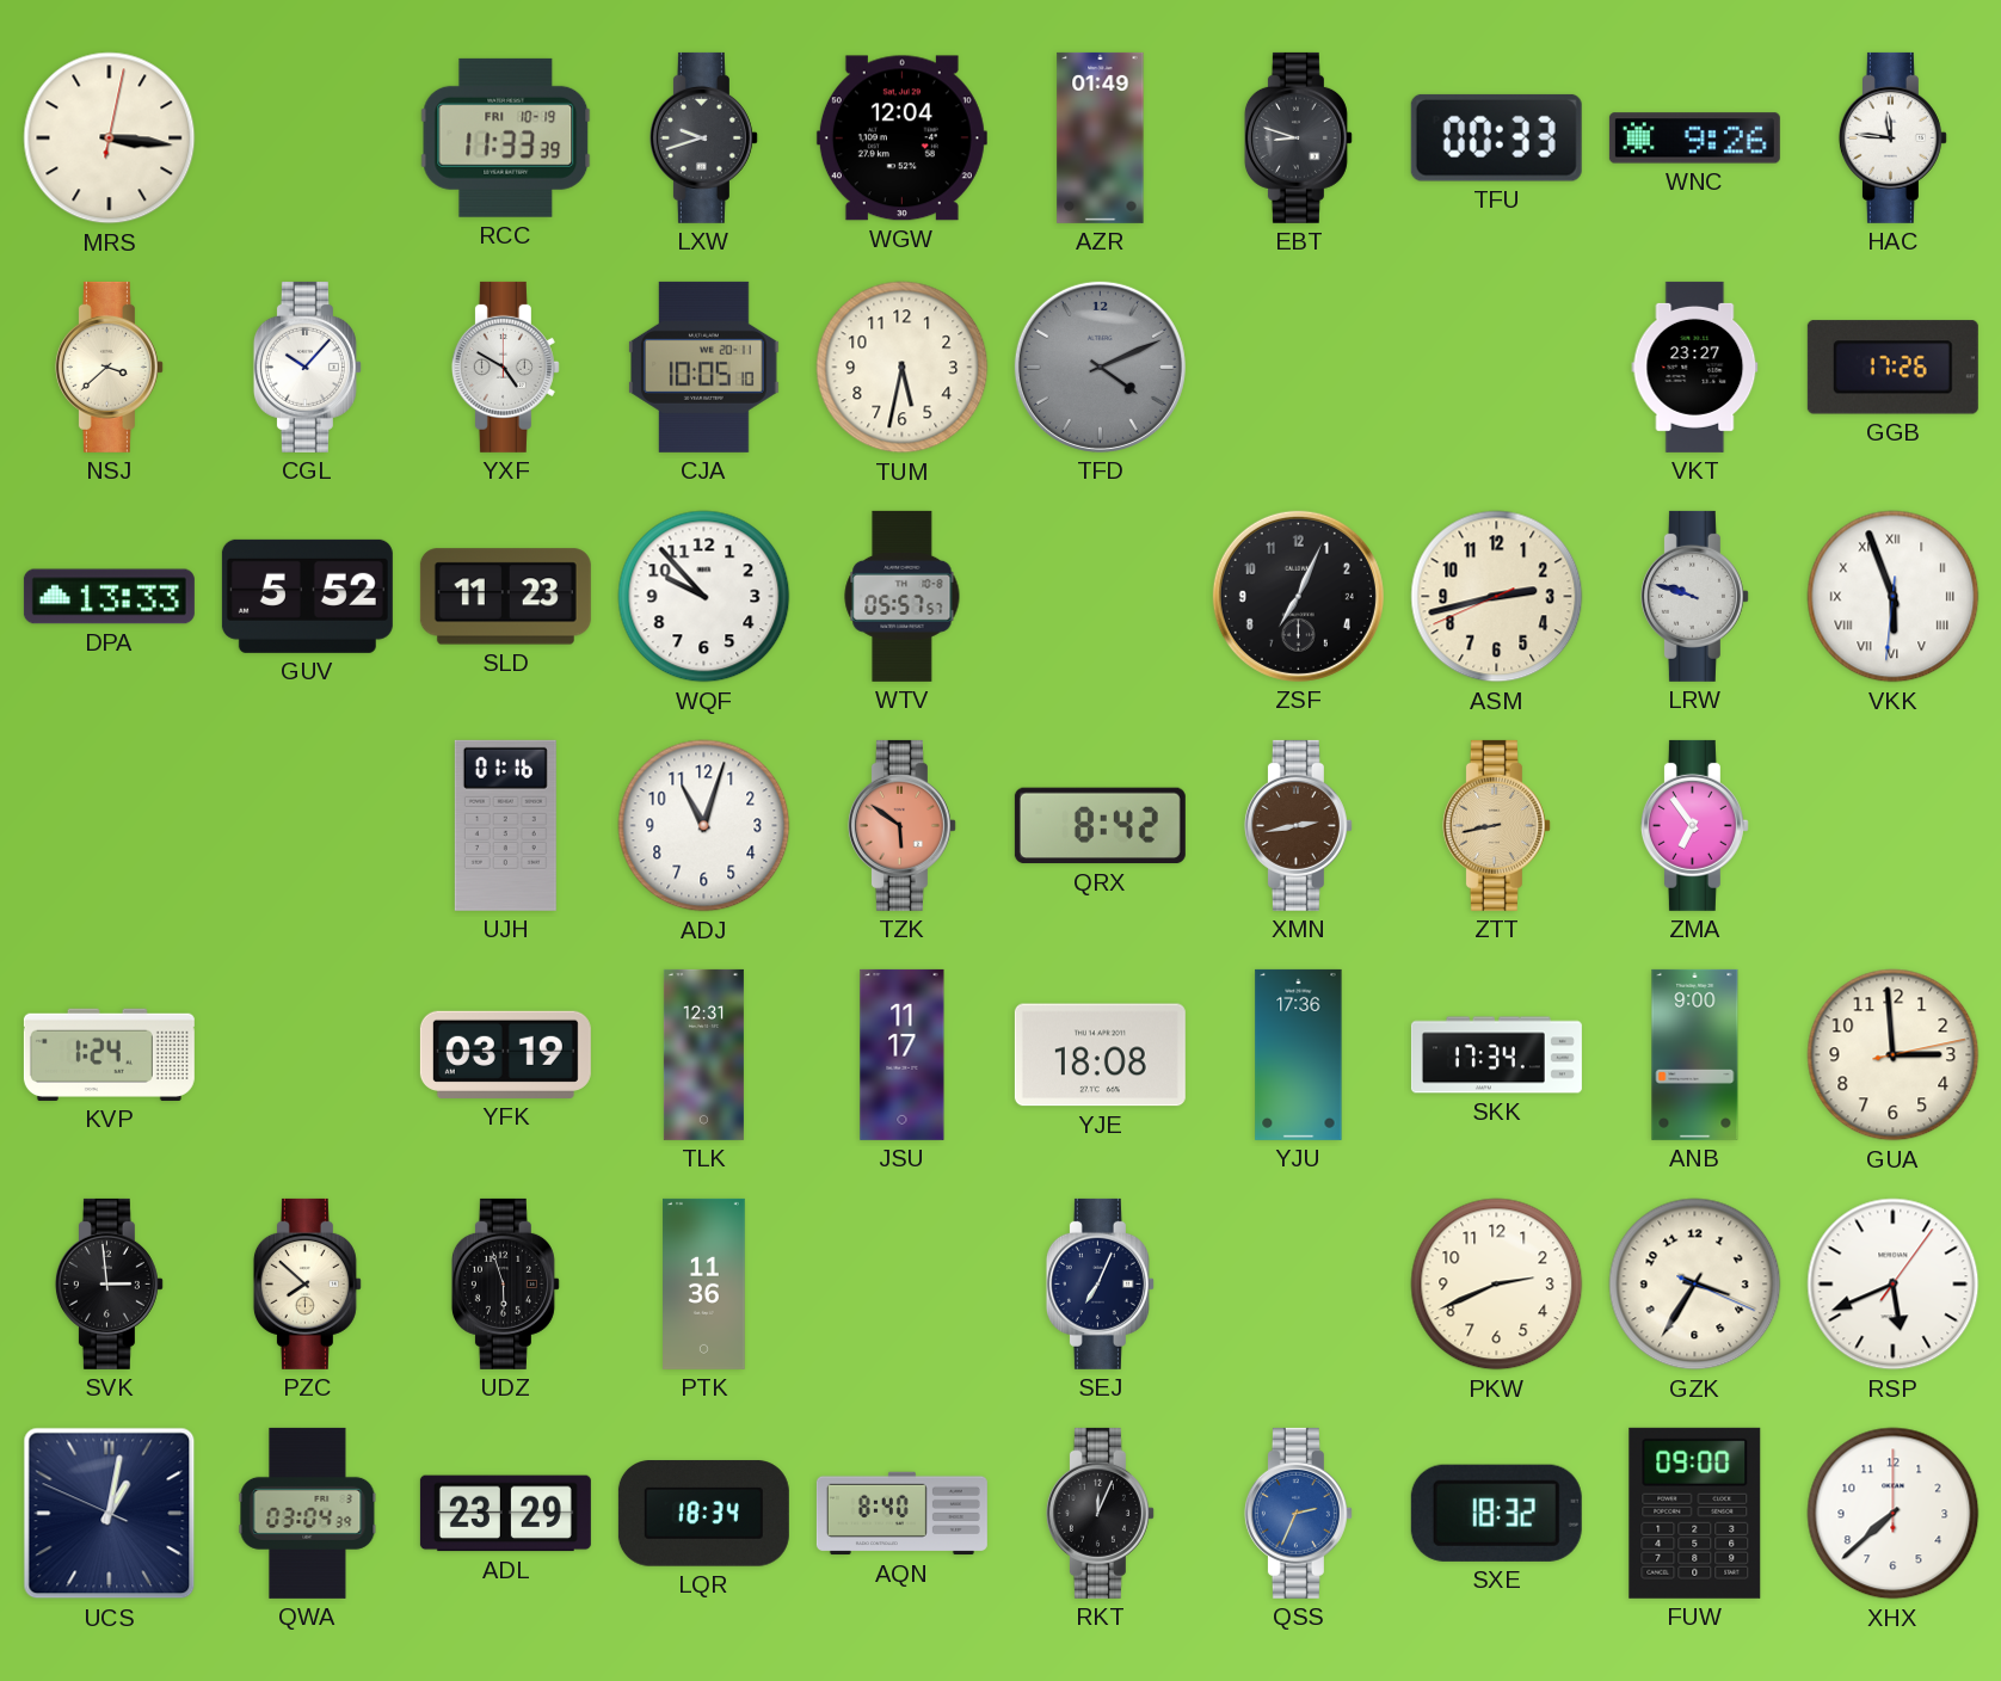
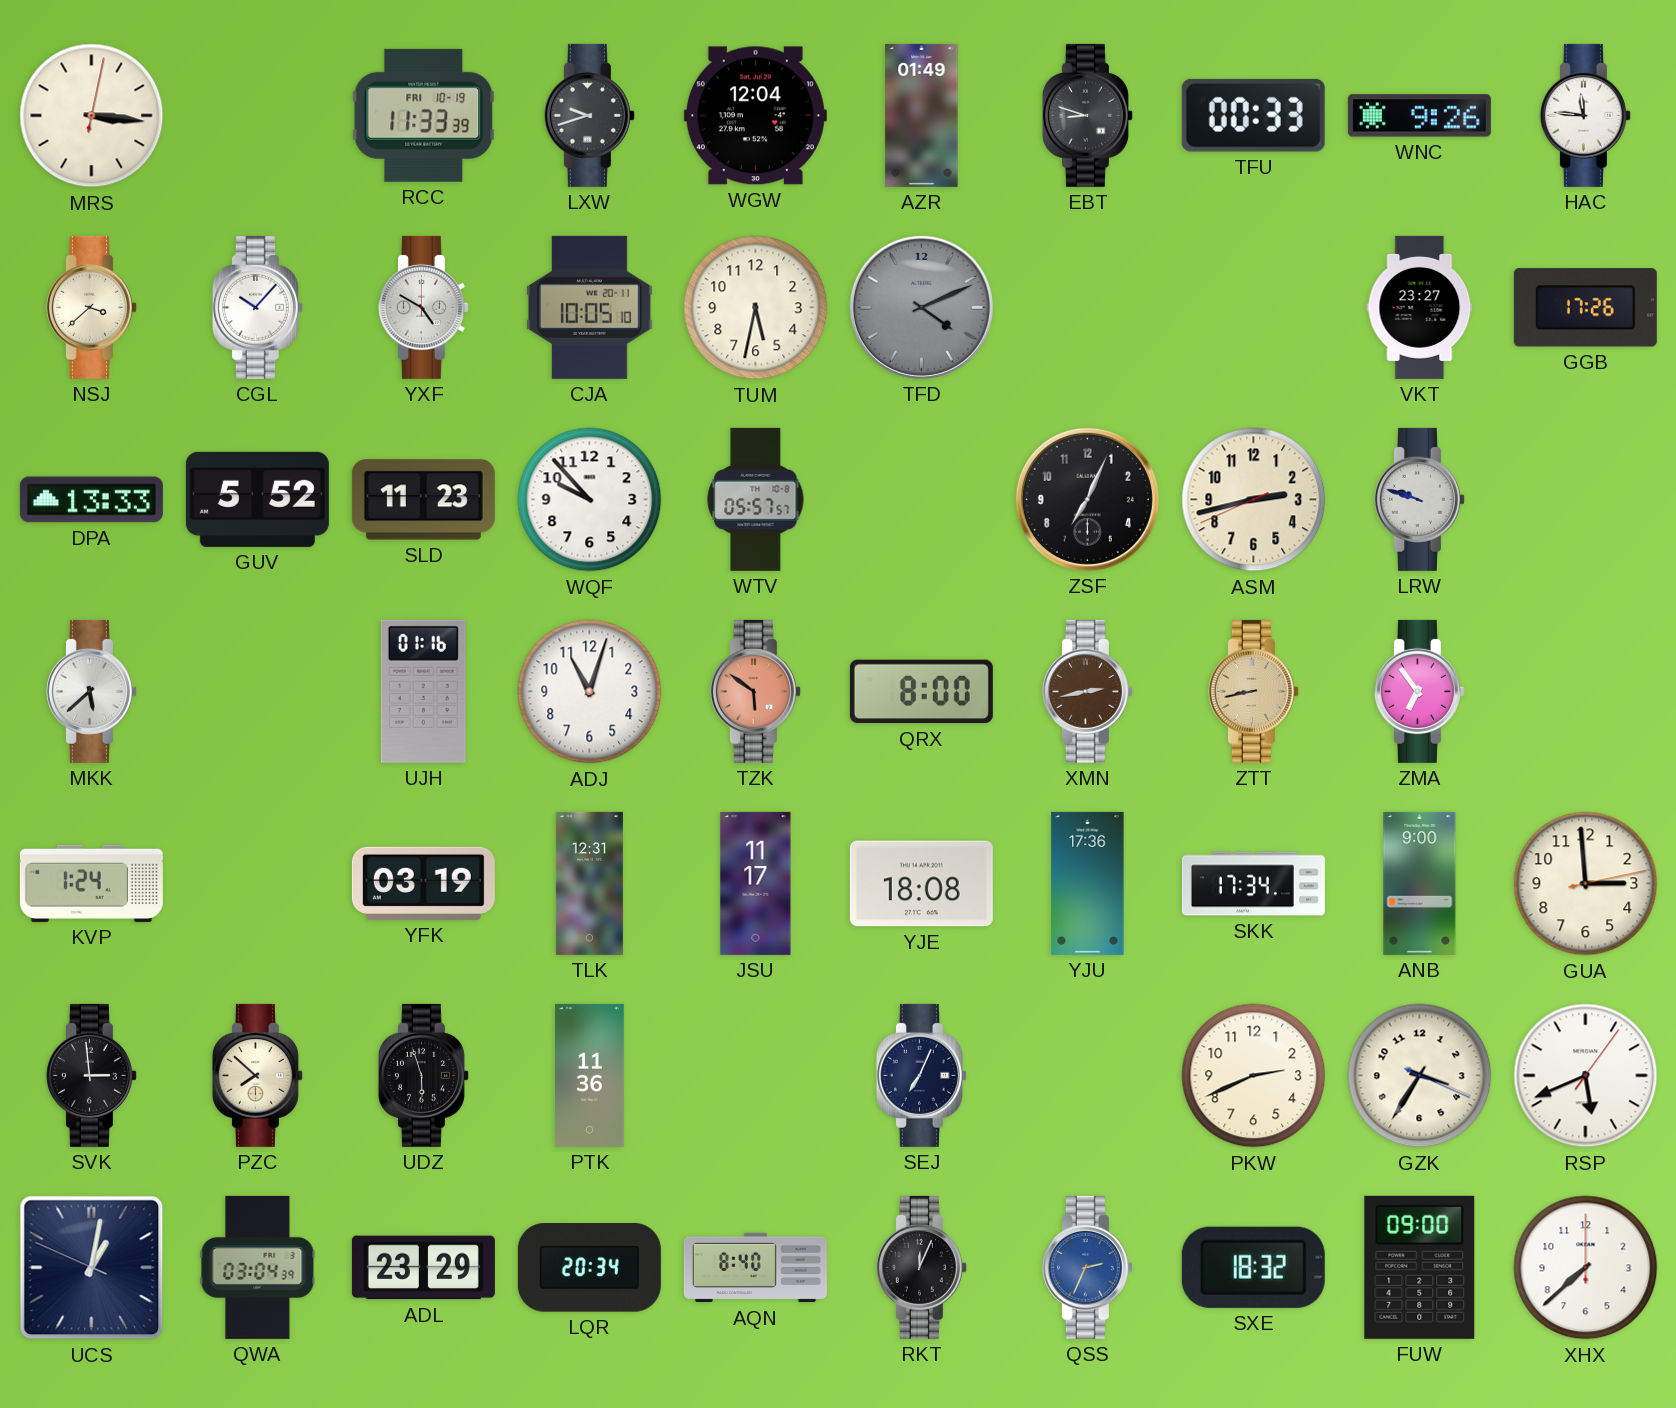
VKK: 5:56 -> none (1894, 597)
MKK: none -> 5:38 (91, 691)
QRX: 8:42 -> 8:00 (921, 692)
LQR: 18:34 -> 20:34 (589, 1268)
